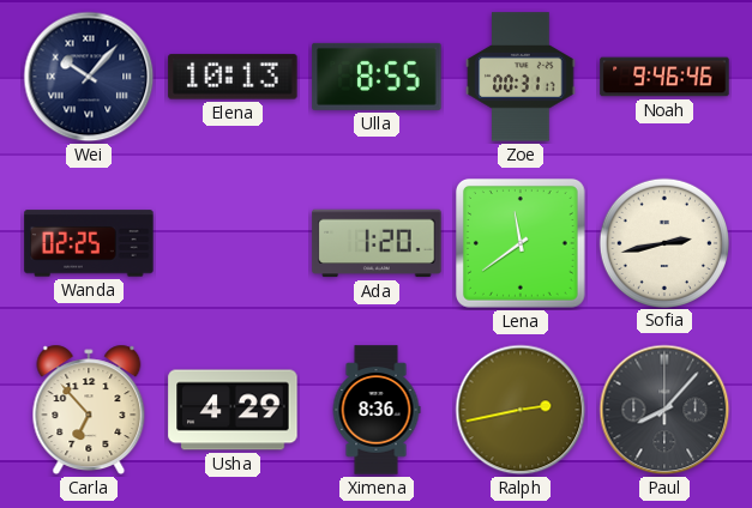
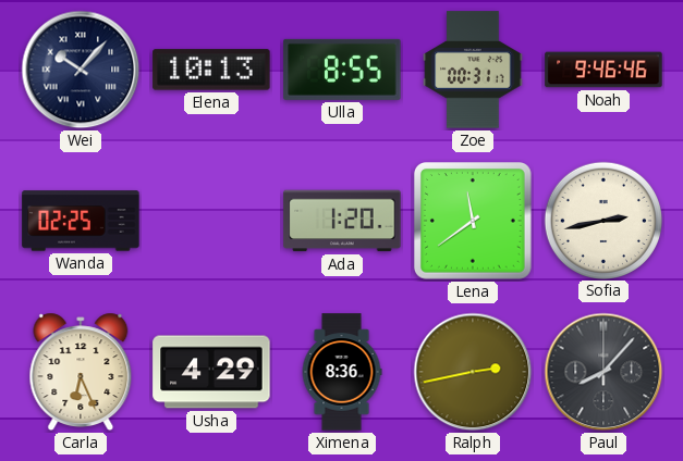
Carla: 6:53 -> 6:26 (81, 372)
